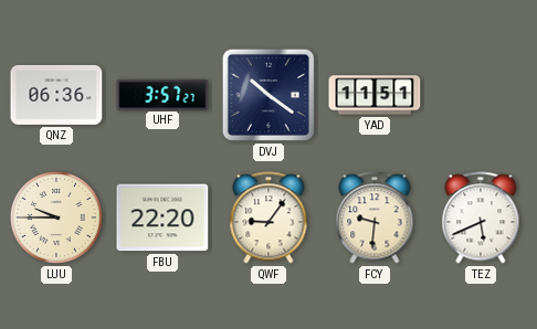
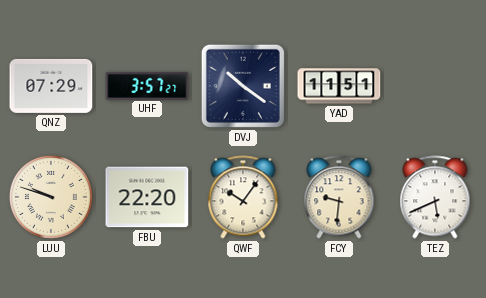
QNZ: 06:36 -> 07:29 (51, 86)
LUU: 9:45 -> 9:48 (51, 197)
QWF: 9:06 -> 10:06 (243, 197)
